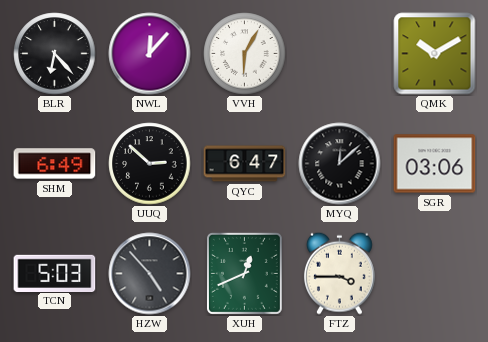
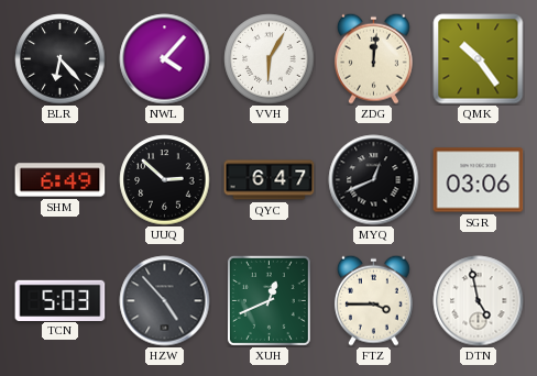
NWL: 12:07 -> 4:07 (165, 59)
ZDG: none -> 12:01 (373, 58)
QMK: 10:10 -> 10:24 (479, 59)
MYQ: 12:08 -> 12:41 (374, 180)
DTN: none -> 4:58 (479, 301)
